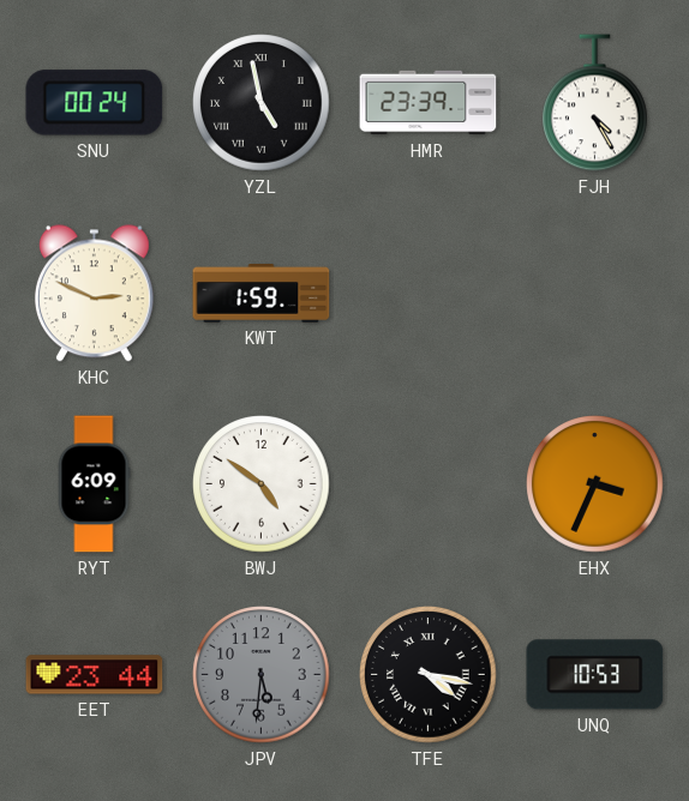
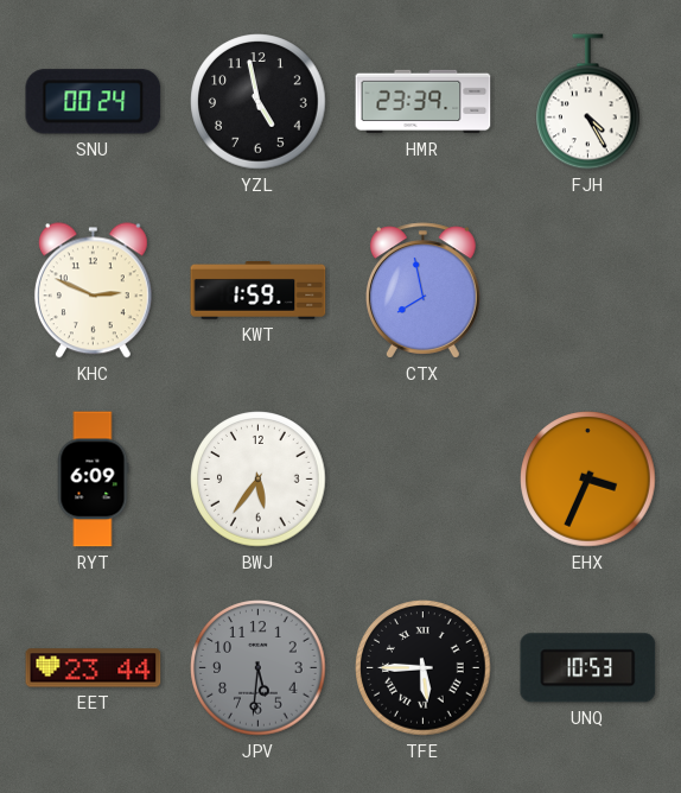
YZL numerals: Roman -> Arabic (259, 102)
CTX: none -> 7:58 (422, 291)
BWJ: 4:51 -> 5:36 (259, 480)
TFE: 4:17 -> 5:45 (424, 668)
